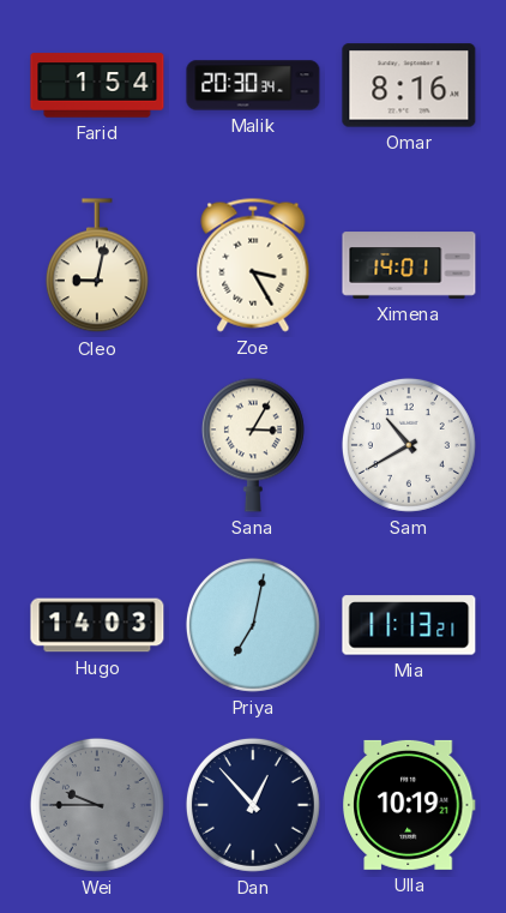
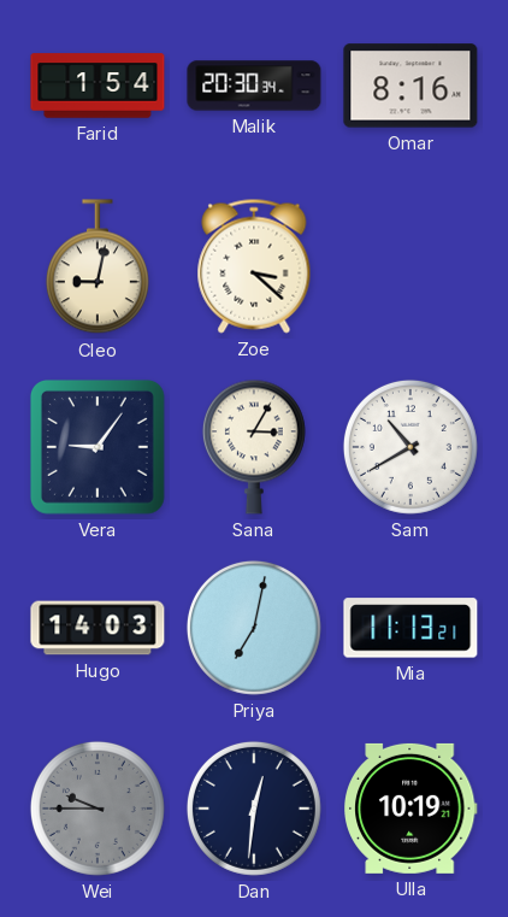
Zoe: 3:25 -> 3:22 (254, 266)
Ximena: 14:01 -> none (409, 265)
Vera: none -> 9:06 (98, 447)
Dan: 12:53 -> 12:31 (254, 809)
